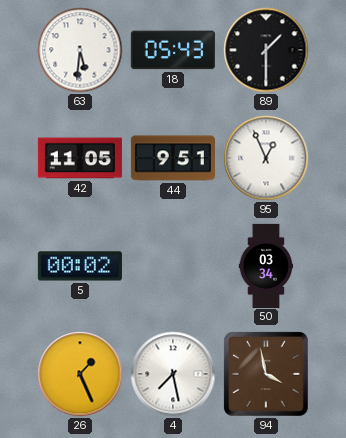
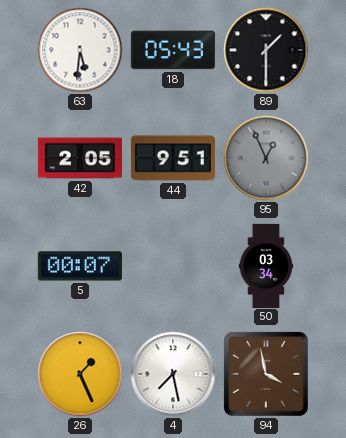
42: 11:05 -> 2:05 (80, 158)
95 dial: white -> grey (266, 158)
5: 00:02 -> 00:07 (80, 266)
